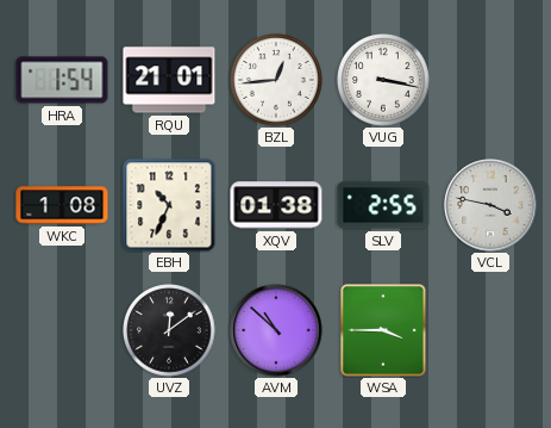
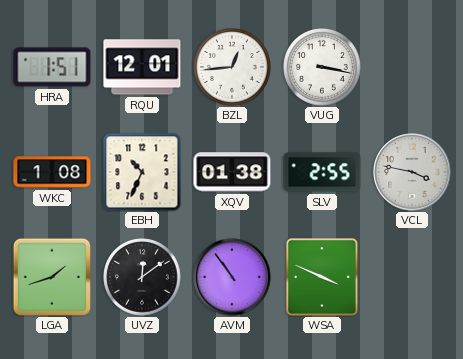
HRA: 1:54 -> 1:51 (52, 67)
RQU: 21:01 -> 12:01 (142, 67)
LGA: none -> 1:42 (52, 277)
AVM: 10:52 -> 10:54 (232, 277)
WSA: 3:45 -> 3:49 (322, 277)
